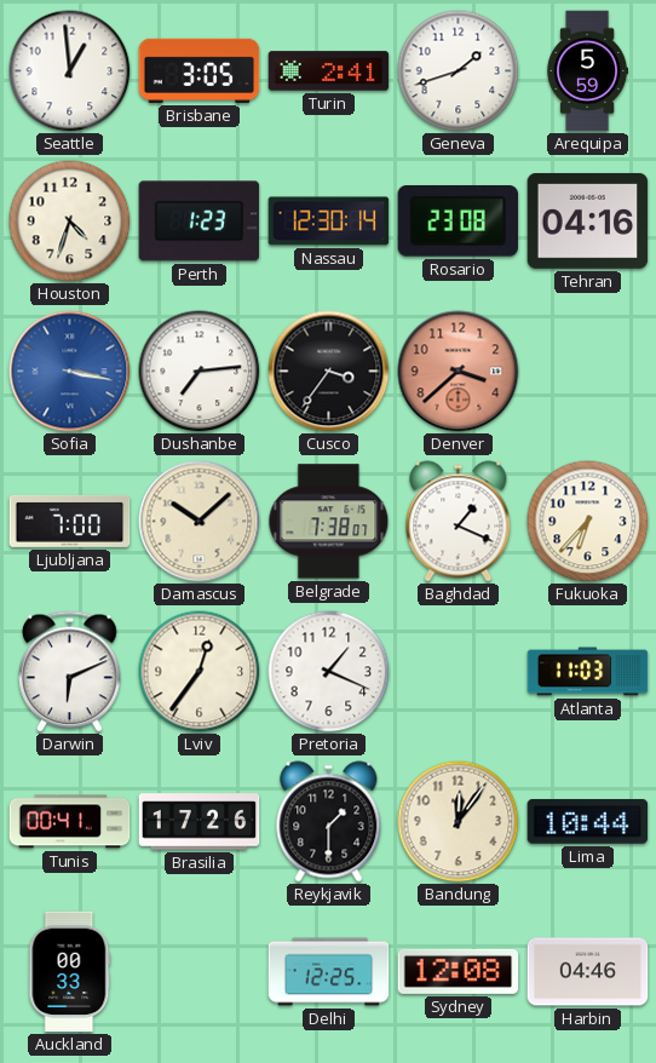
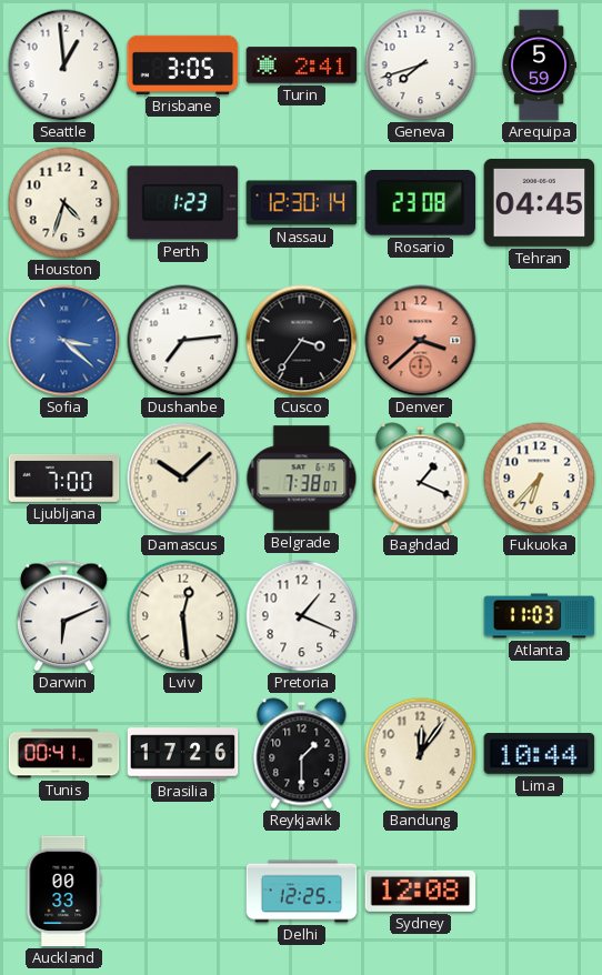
Geneva: 1:42 -> 7:42 (421, 66)
Tehran: 04:16 -> 04:45 (540, 203)
Sofia: 3:17 -> 3:22 (64, 341)
Lviv: 12:36 -> 12:29 (183, 616)
Harbin: 04:46 -> none (588, 972)
